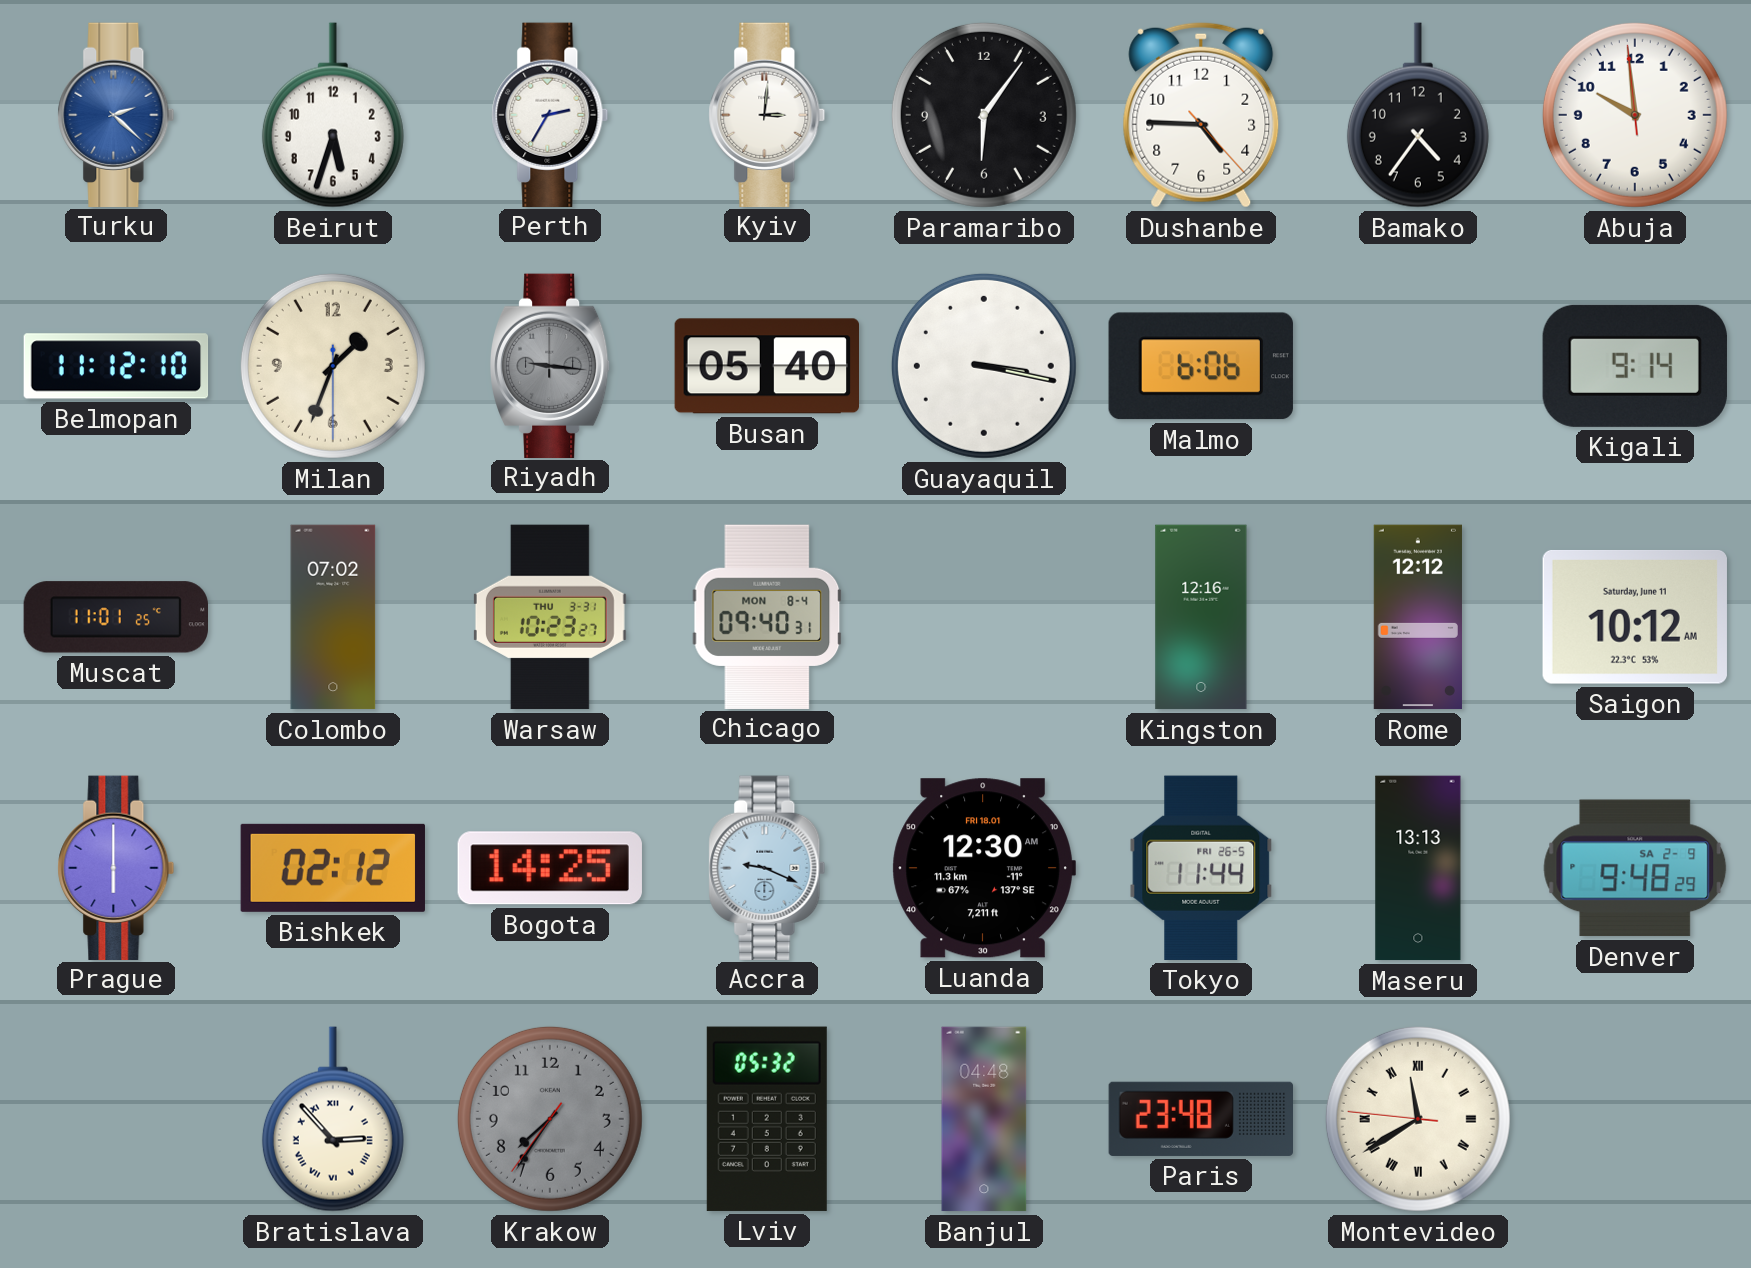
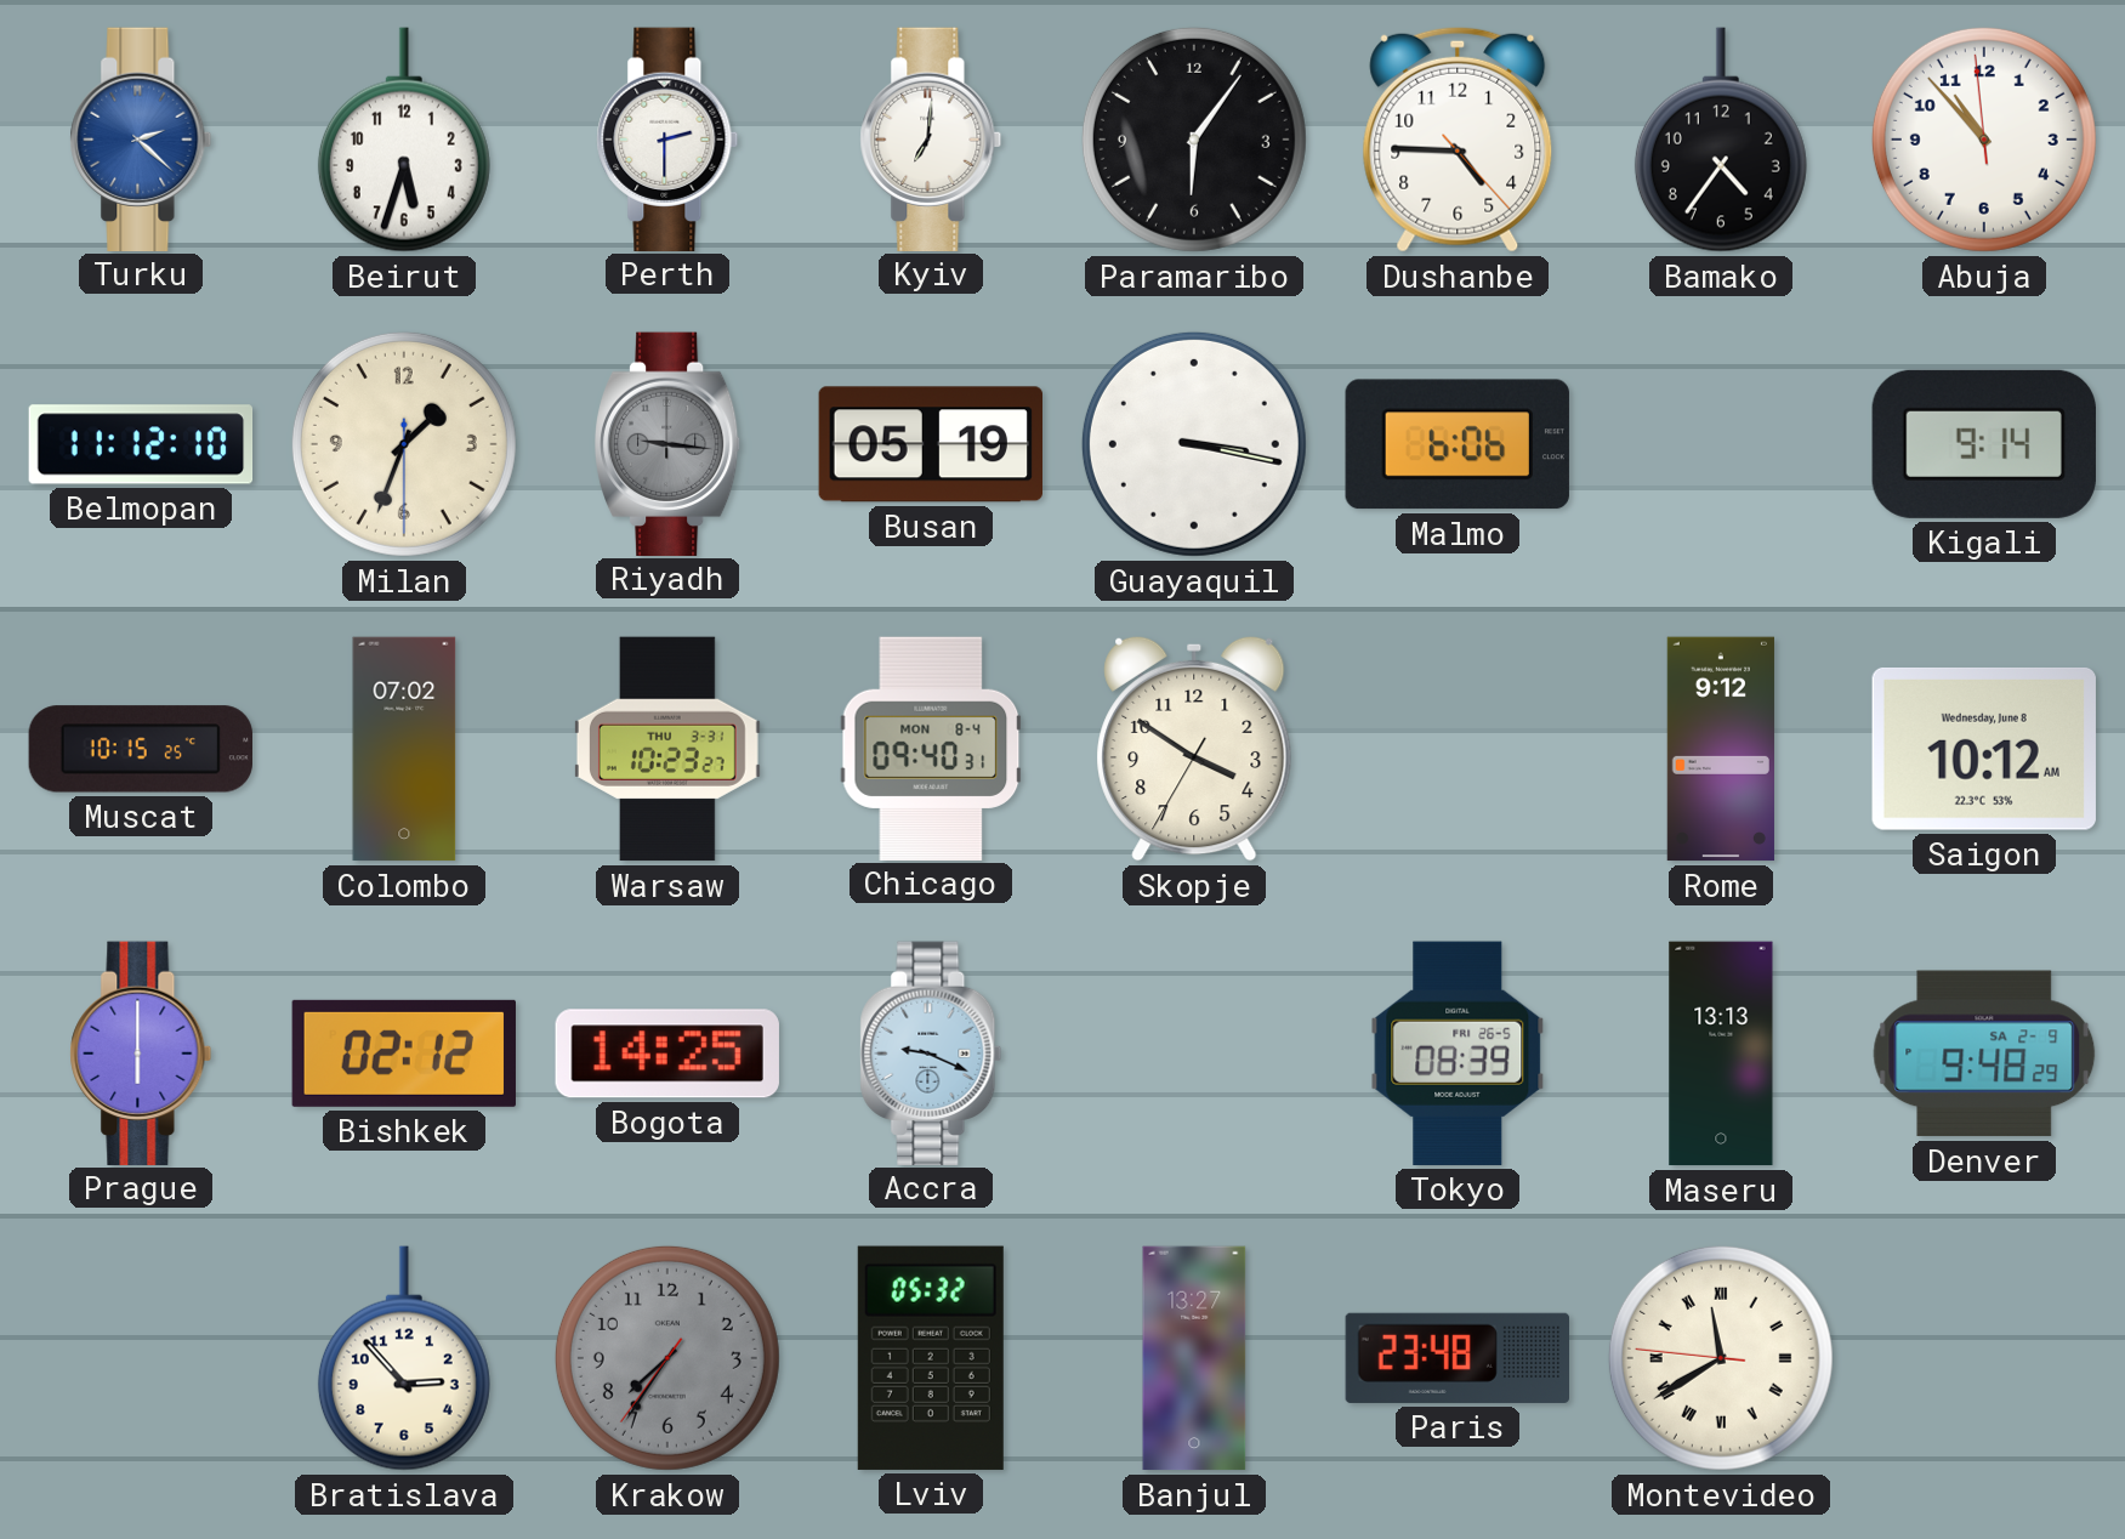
Perth: 2:35 -> 2:30 (667, 138)
Kyiv: 3:01 -> 7:01 (931, 138)
Abuja: 9:58 -> 10:52 (1984, 140)
Busan: 05:40 -> 05:19 (930, 444)
Muscat: 11:01 -> 10:15 (140, 749)
Skopje: none -> 3:50 (1194, 749)
Kingston: 12:16 -> none (1201, 617)
Rome: 12:12 -> 9:12 (1721, 749)
Saigon date: Saturday, June 11 -> Wednesday, June 8 (1984, 749)
Luanda: 12:30 -> none (984, 868)
Tokyo: 11:44 -> 08:39 (1458, 1054)
Bratislava numerals: Roman -> Arabic (404, 1358)
Banjul: 04:48 -> 13:27 (1194, 1358)
